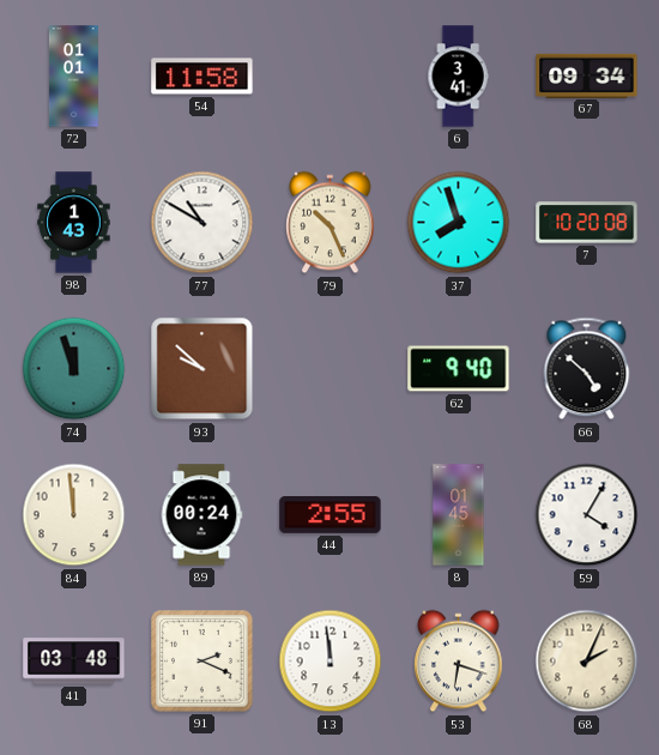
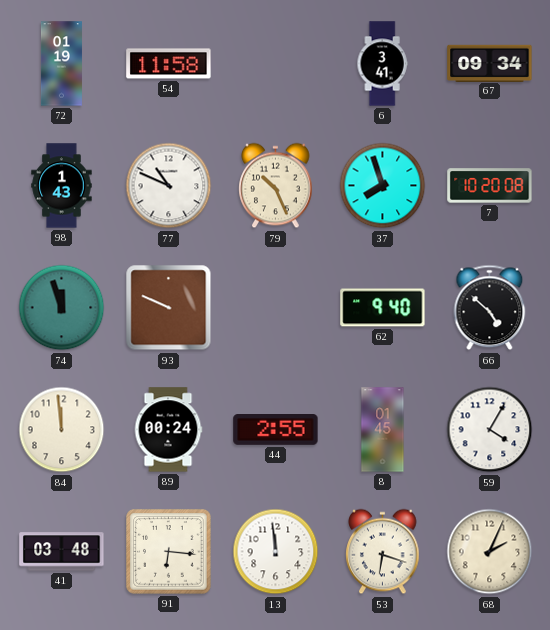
72: 01:01 -> 01:19 (61, 64)
77: 10:50 -> 10:49 (169, 186)
93: 9:52 -> 9:49 (169, 308)
91: 2:19 -> 6:16 (169, 552)
